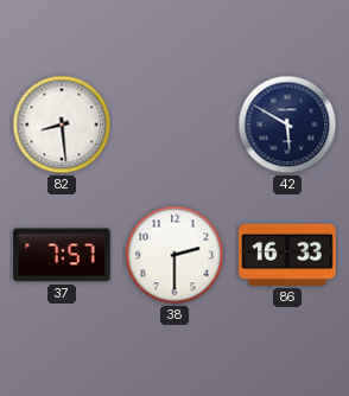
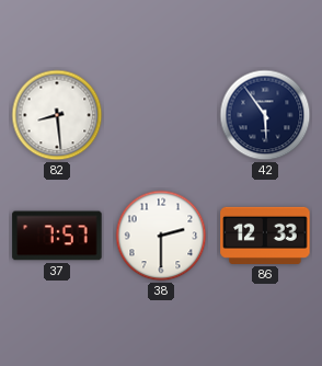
42: 5:50 -> 5:54 (265, 115)
86: 16:33 -> 12:33 (265, 236)
